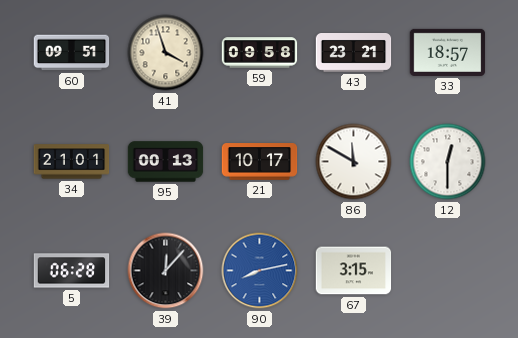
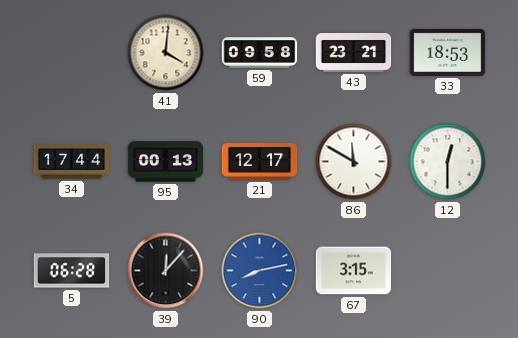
60: 09:51 -> none (72, 53)
41: 3:57 -> 4:01 (166, 53)
33: 18:57 -> 18:53 (448, 52)
34: 21:01 -> 17:44 (72, 162)
21: 10:17 -> 12:17 (260, 162)
